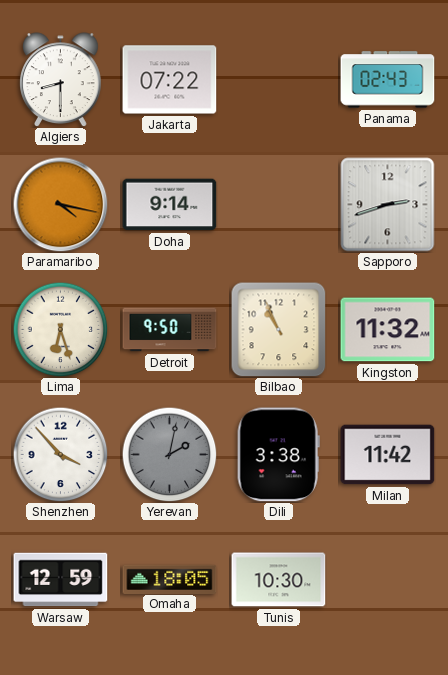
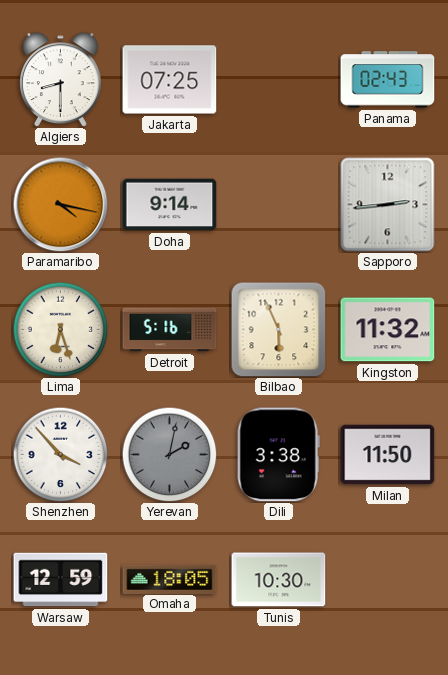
Jakarta: 07:22 -> 07:25 (170, 80)
Sapporo: 2:42 -> 2:44 (388, 205)
Detroit: 9:50 -> 5:16 (170, 330)
Bilbao: 10:56 -> 5:56 (279, 330)
Milan: 11:42 -> 11:50 (388, 455)
